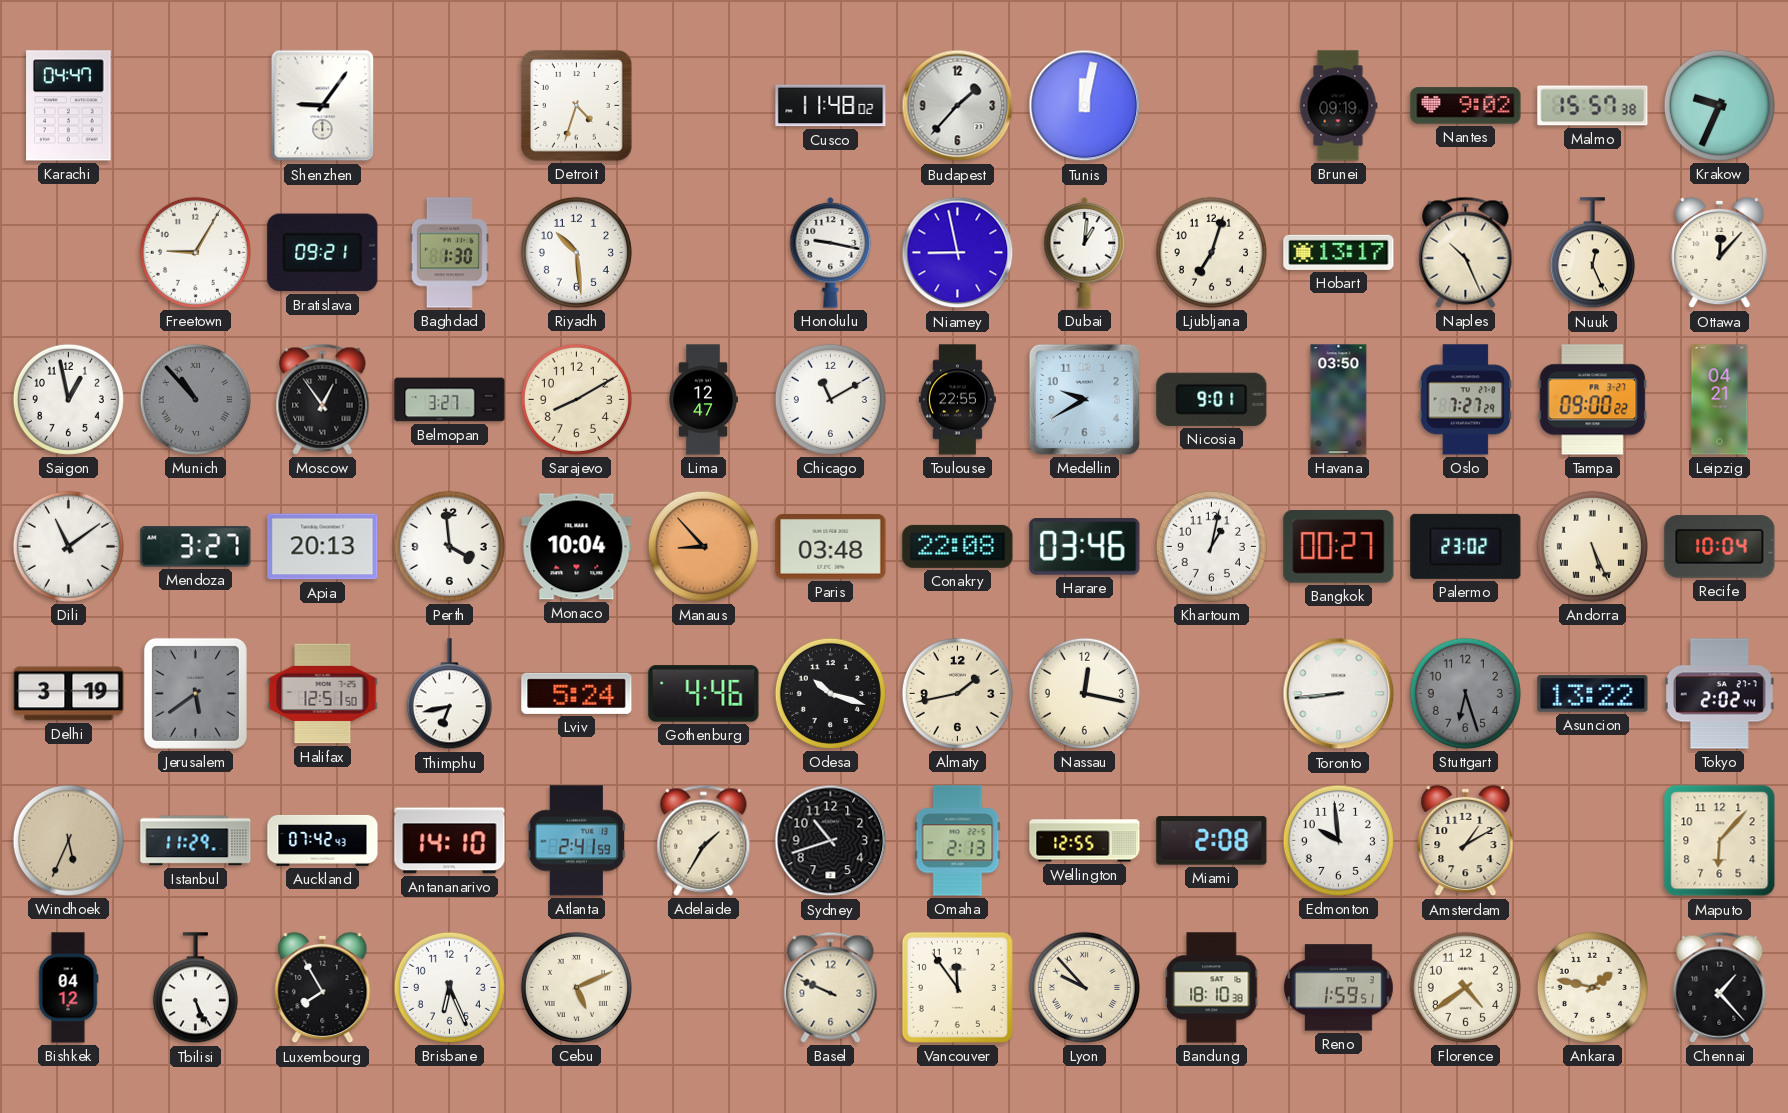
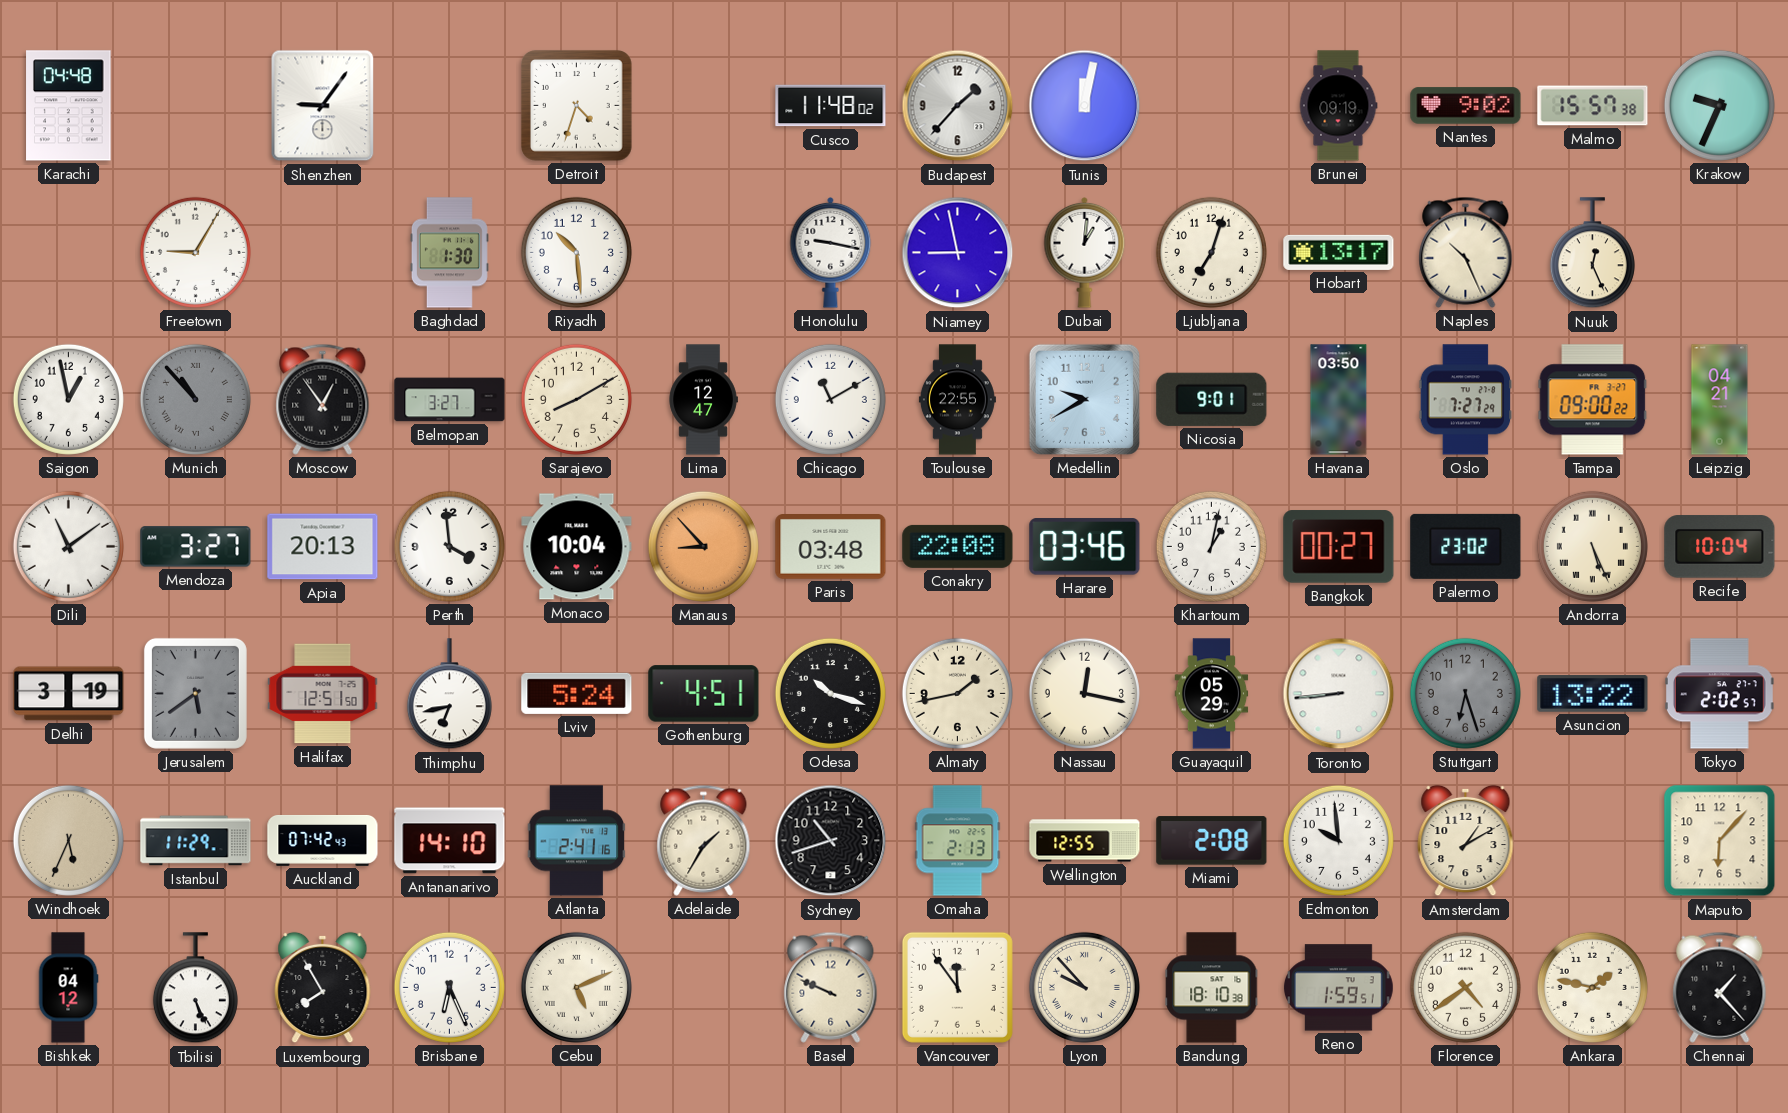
Karachi: 04:47 -> 04:48 (69, 106)
Bratislava: 09:21 -> none (323, 253)
Ottawa: 12:07 -> none (1720, 253)
Gothenburg: 4:46 -> 4:51 (704, 694)
Guayaquil: none -> 05:29 (1212, 694)
Tokyo: 2:02:44 -> 2:02:57 (1719, 694)
Atlanta: 2:41:59 -> 2:41:16 (577, 841)
